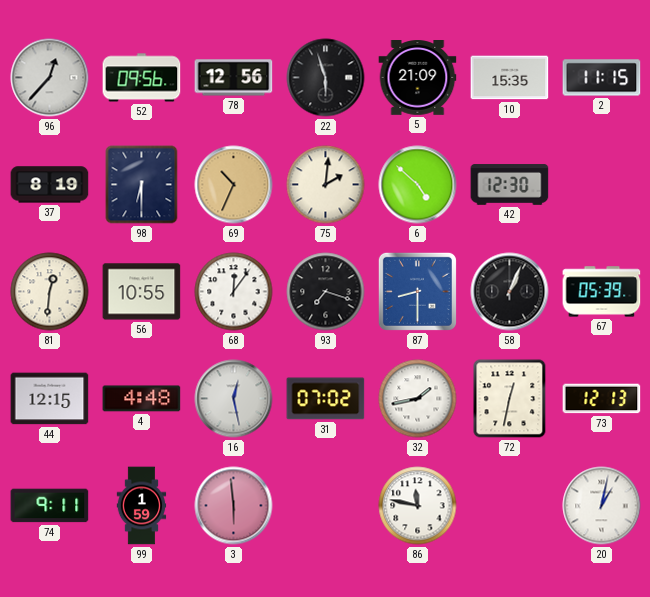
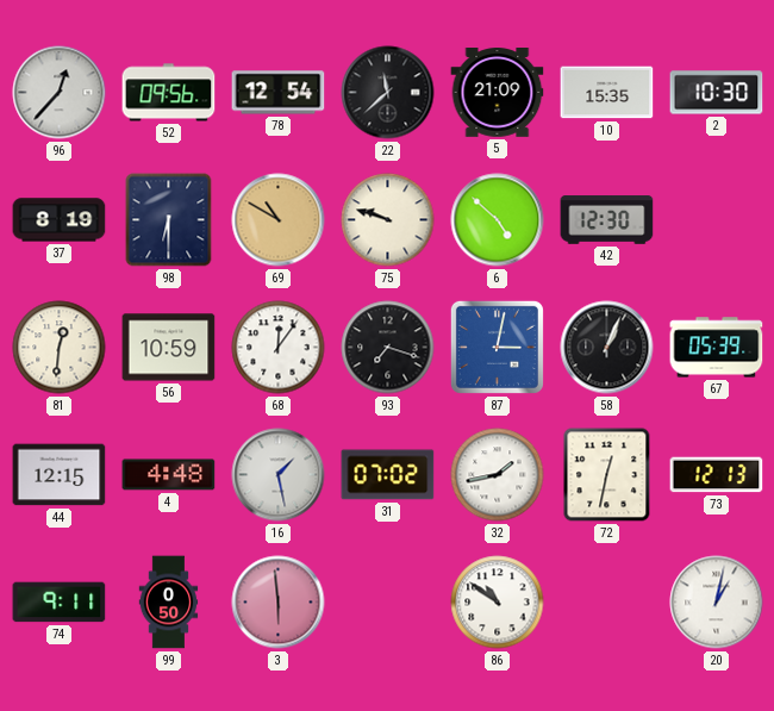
78: 12:56 -> 12:54 (279, 93)
22: 5:57 -> 11:38 (388, 93)
2: 11:15 -> 10:30 (717, 93)
69: 10:34 -> 10:50 (279, 220)
75: 2:01 -> 9:48 (388, 220)
56: 10:55 -> 10:59 (169, 348)
87: 8:30 -> 3:02 (497, 347)
16: 12:28 -> 1:28 (279, 475)
99: 1:59 -> 0:50 (169, 603)
86: 11:47 -> 10:51 (498, 603)
